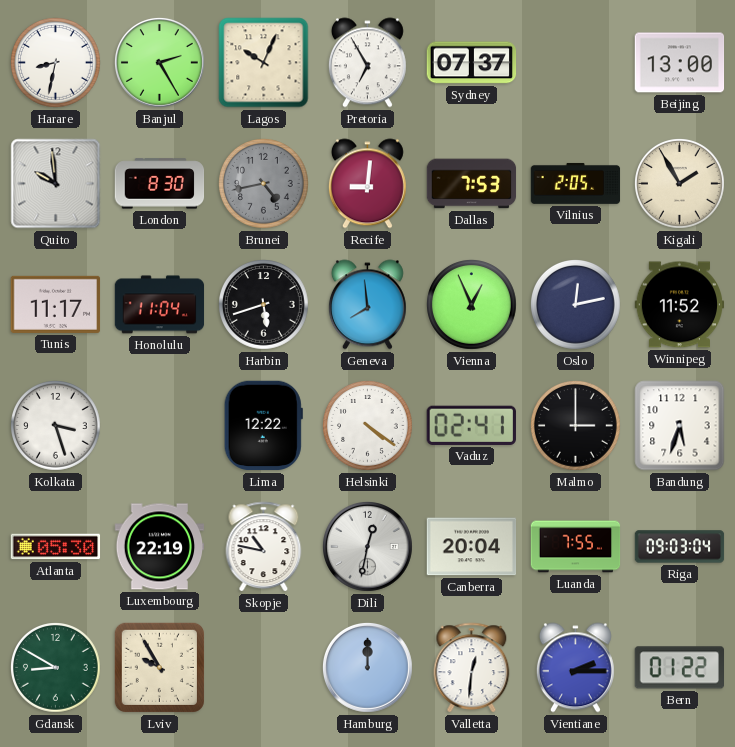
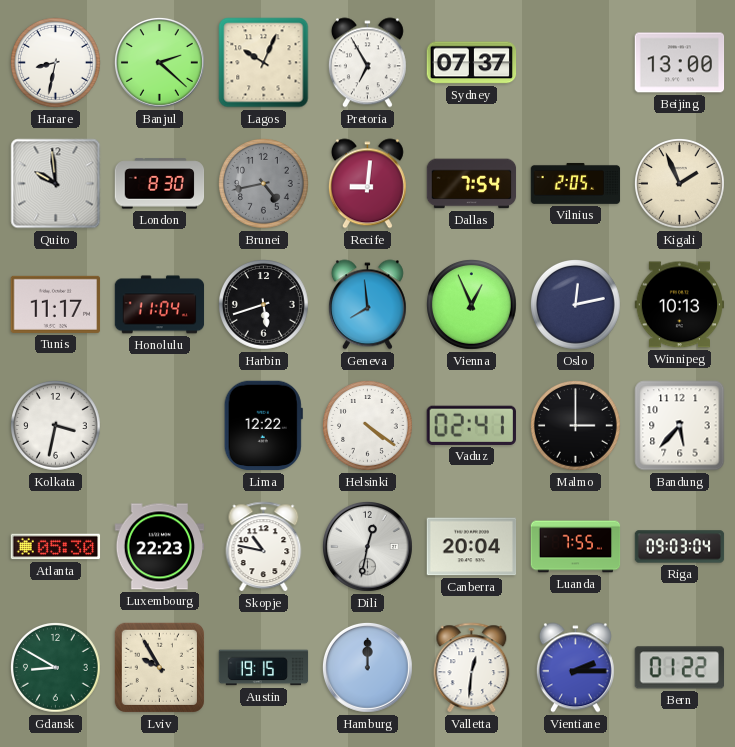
Banjul: 2:25 -> 2:22 (160, 63)
Dallas: 7:53 -> 7:54 (472, 184)
Kigali: 1:55 -> 1:56 (680, 184)
Winnipeg: 11:52 -> 10:13 (680, 305)
Kolkata: 3:27 -> 3:32 (56, 426)
Bandung: 5:33 -> 5:37 (680, 426)
Luxembourg: 22:19 -> 22:23 (160, 547)
Austin: none -> 19:15 (264, 668)
